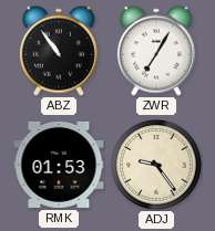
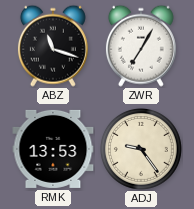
ABZ: 10:54 -> 11:18 (53, 46)
RMK: 01:53 -> 13:53 (53, 149)
